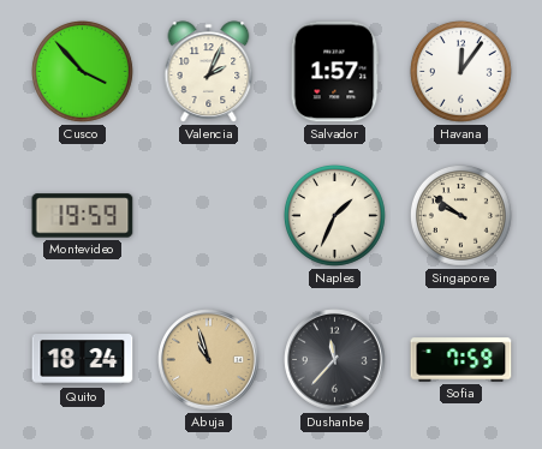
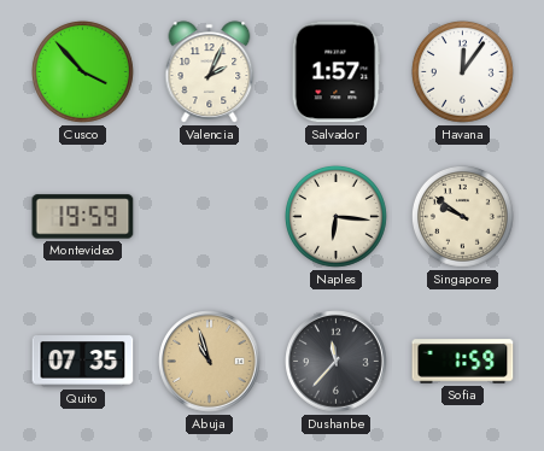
Naples: 1:34 -> 6:16 (335, 216)
Quito: 18:24 -> 07:35 (83, 362)
Sofia: 7:59 -> 1:59 (463, 362)
